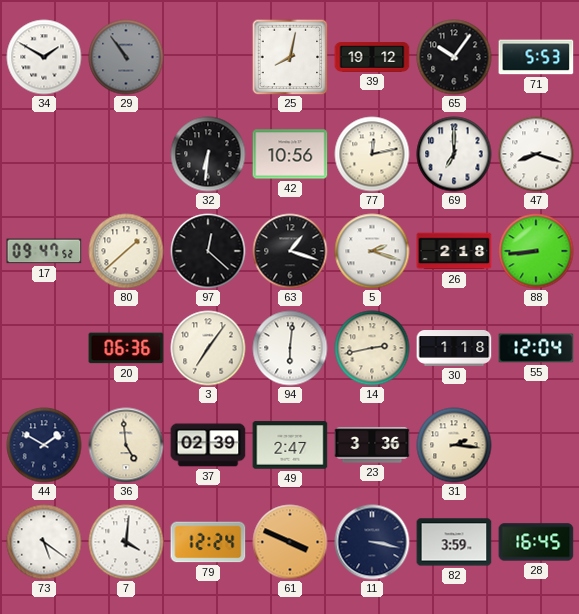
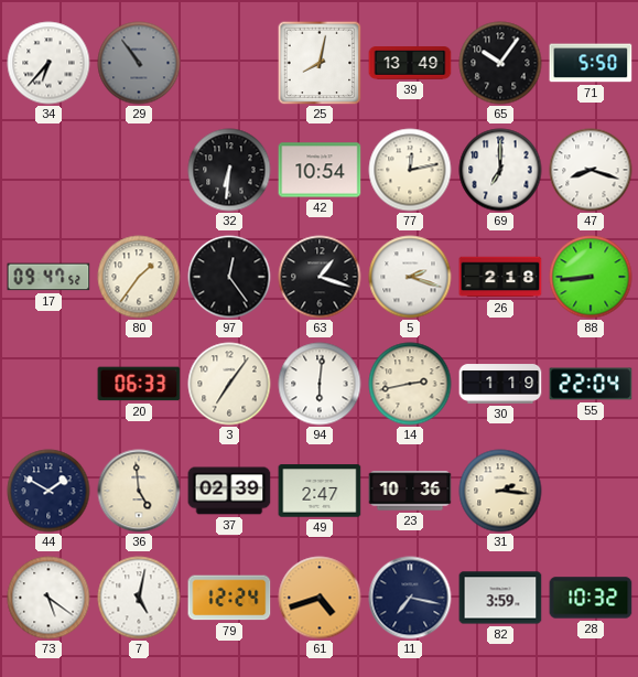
34: 1:50 -> 6:37 (48, 63)
39: 19:12 -> 13:49 (410, 63)
71: 5:53 -> 5:50 (591, 63)
42: 10:56 -> 10:54 (320, 170)
80: 1:38 -> 1:36 (139, 277)
97: 12:22 -> 12:24 (229, 277)
20: 06:36 -> 06:33 (139, 384)
30: 1:18 -> 1:19 (500, 384)
55: 12:04 -> 22:04 (591, 384)
23: 3:36 -> 10:36 (410, 491)
7: 4:01 -> 5:02 (139, 598)
61: 3:49 -> 4:42 (320, 598)
11: 3:17 -> 7:17 (410, 598)
28: 16:45 -> 10:32 (591, 598)
